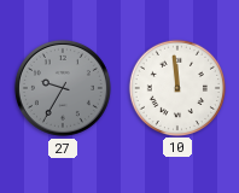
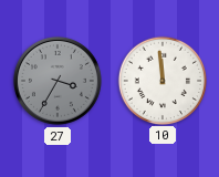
27: 9:35 -> 3:35 (58, 81)
